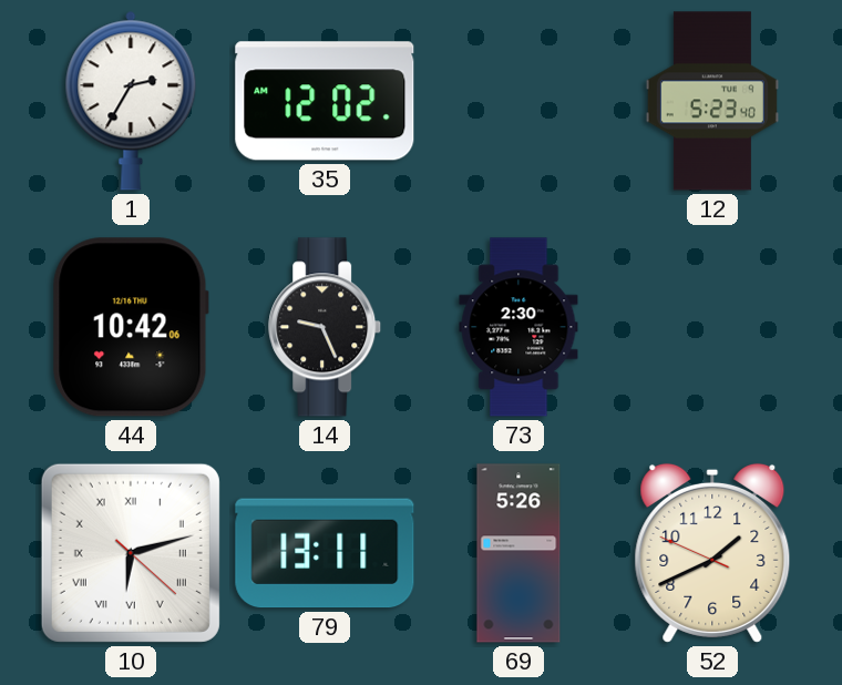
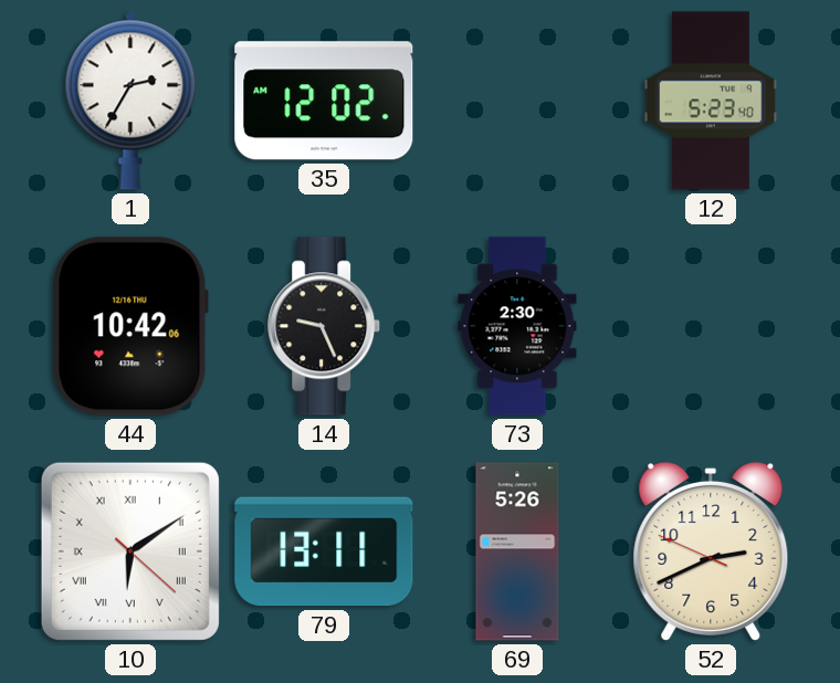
10: 6:12 -> 6:09 (130, 551)
52: 1:40 -> 2:40 (711, 551)
